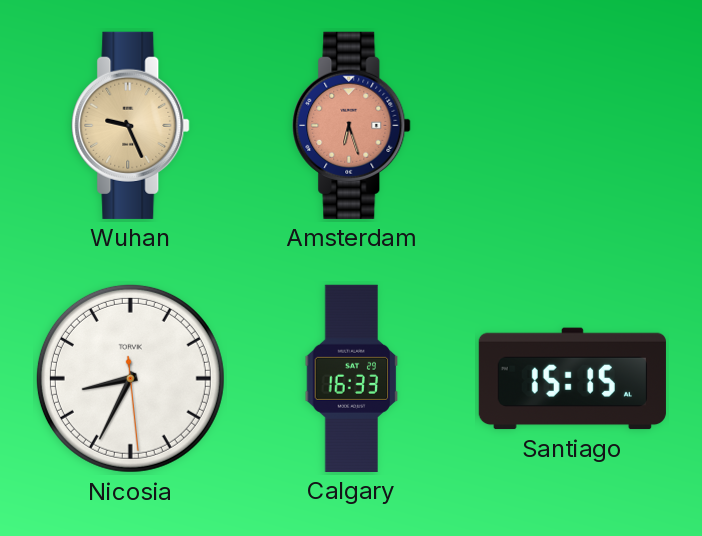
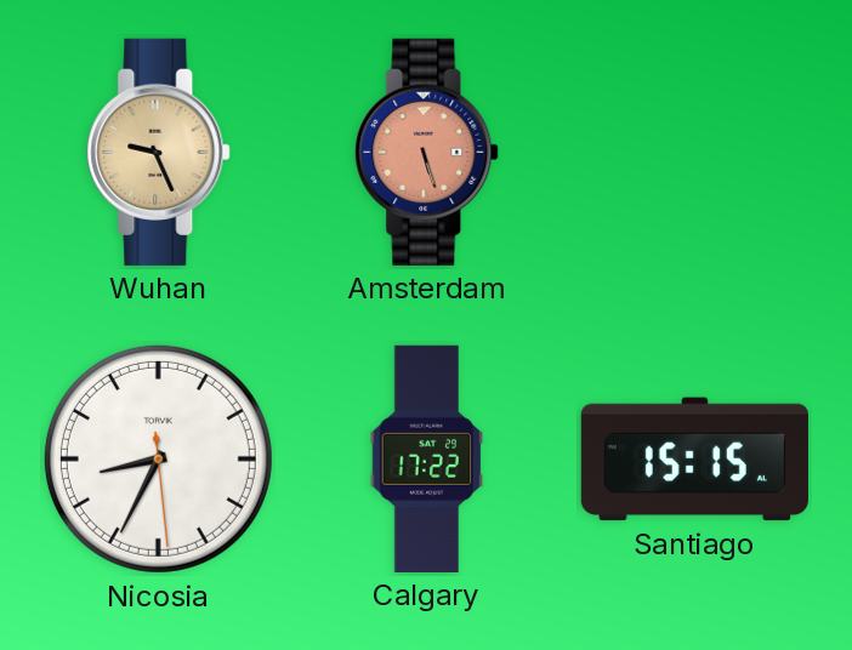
Amsterdam: 6:27 -> 5:27 (427, 152)
Calgary: 16:33 -> 17:22 (427, 458)
